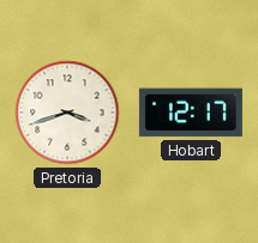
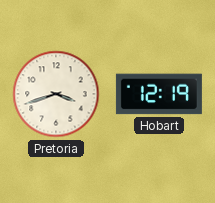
Hobart: 12:17 -> 12:19 (159, 94)
